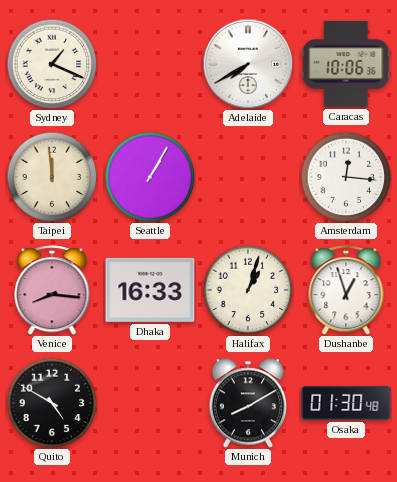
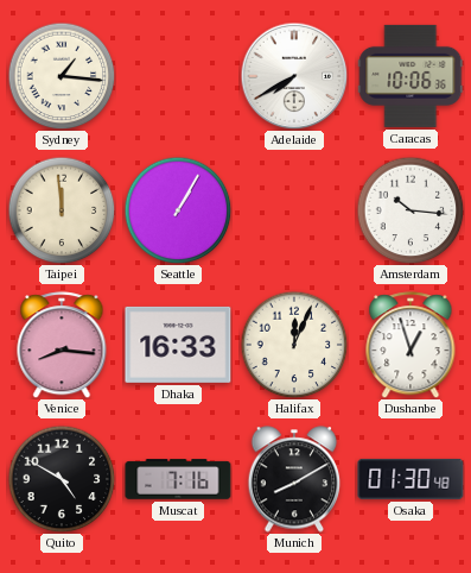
Sydney: 1:19 -> 1:16 (62, 76)
Amsterdam: 12:16 -> 10:16 (410, 210)
Halifax: 1:03 -> 12:04 (294, 345)
Muscat: none -> 7:16 (178, 479)
